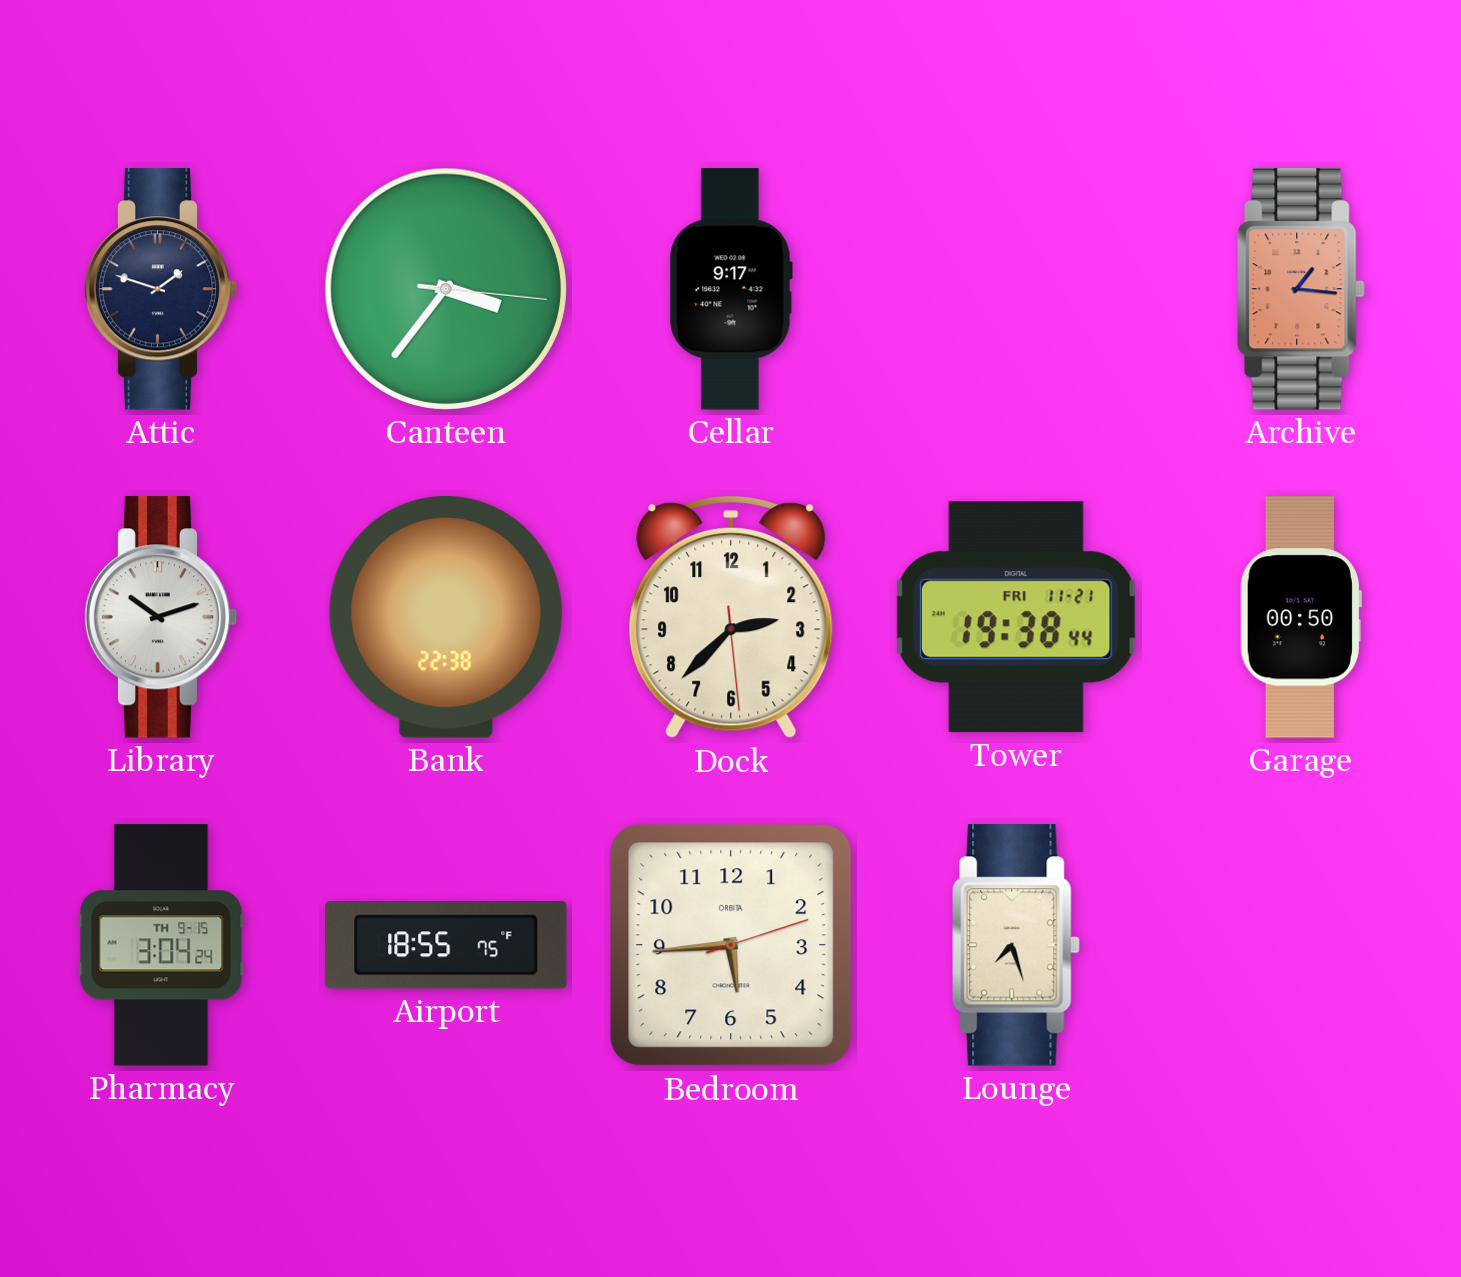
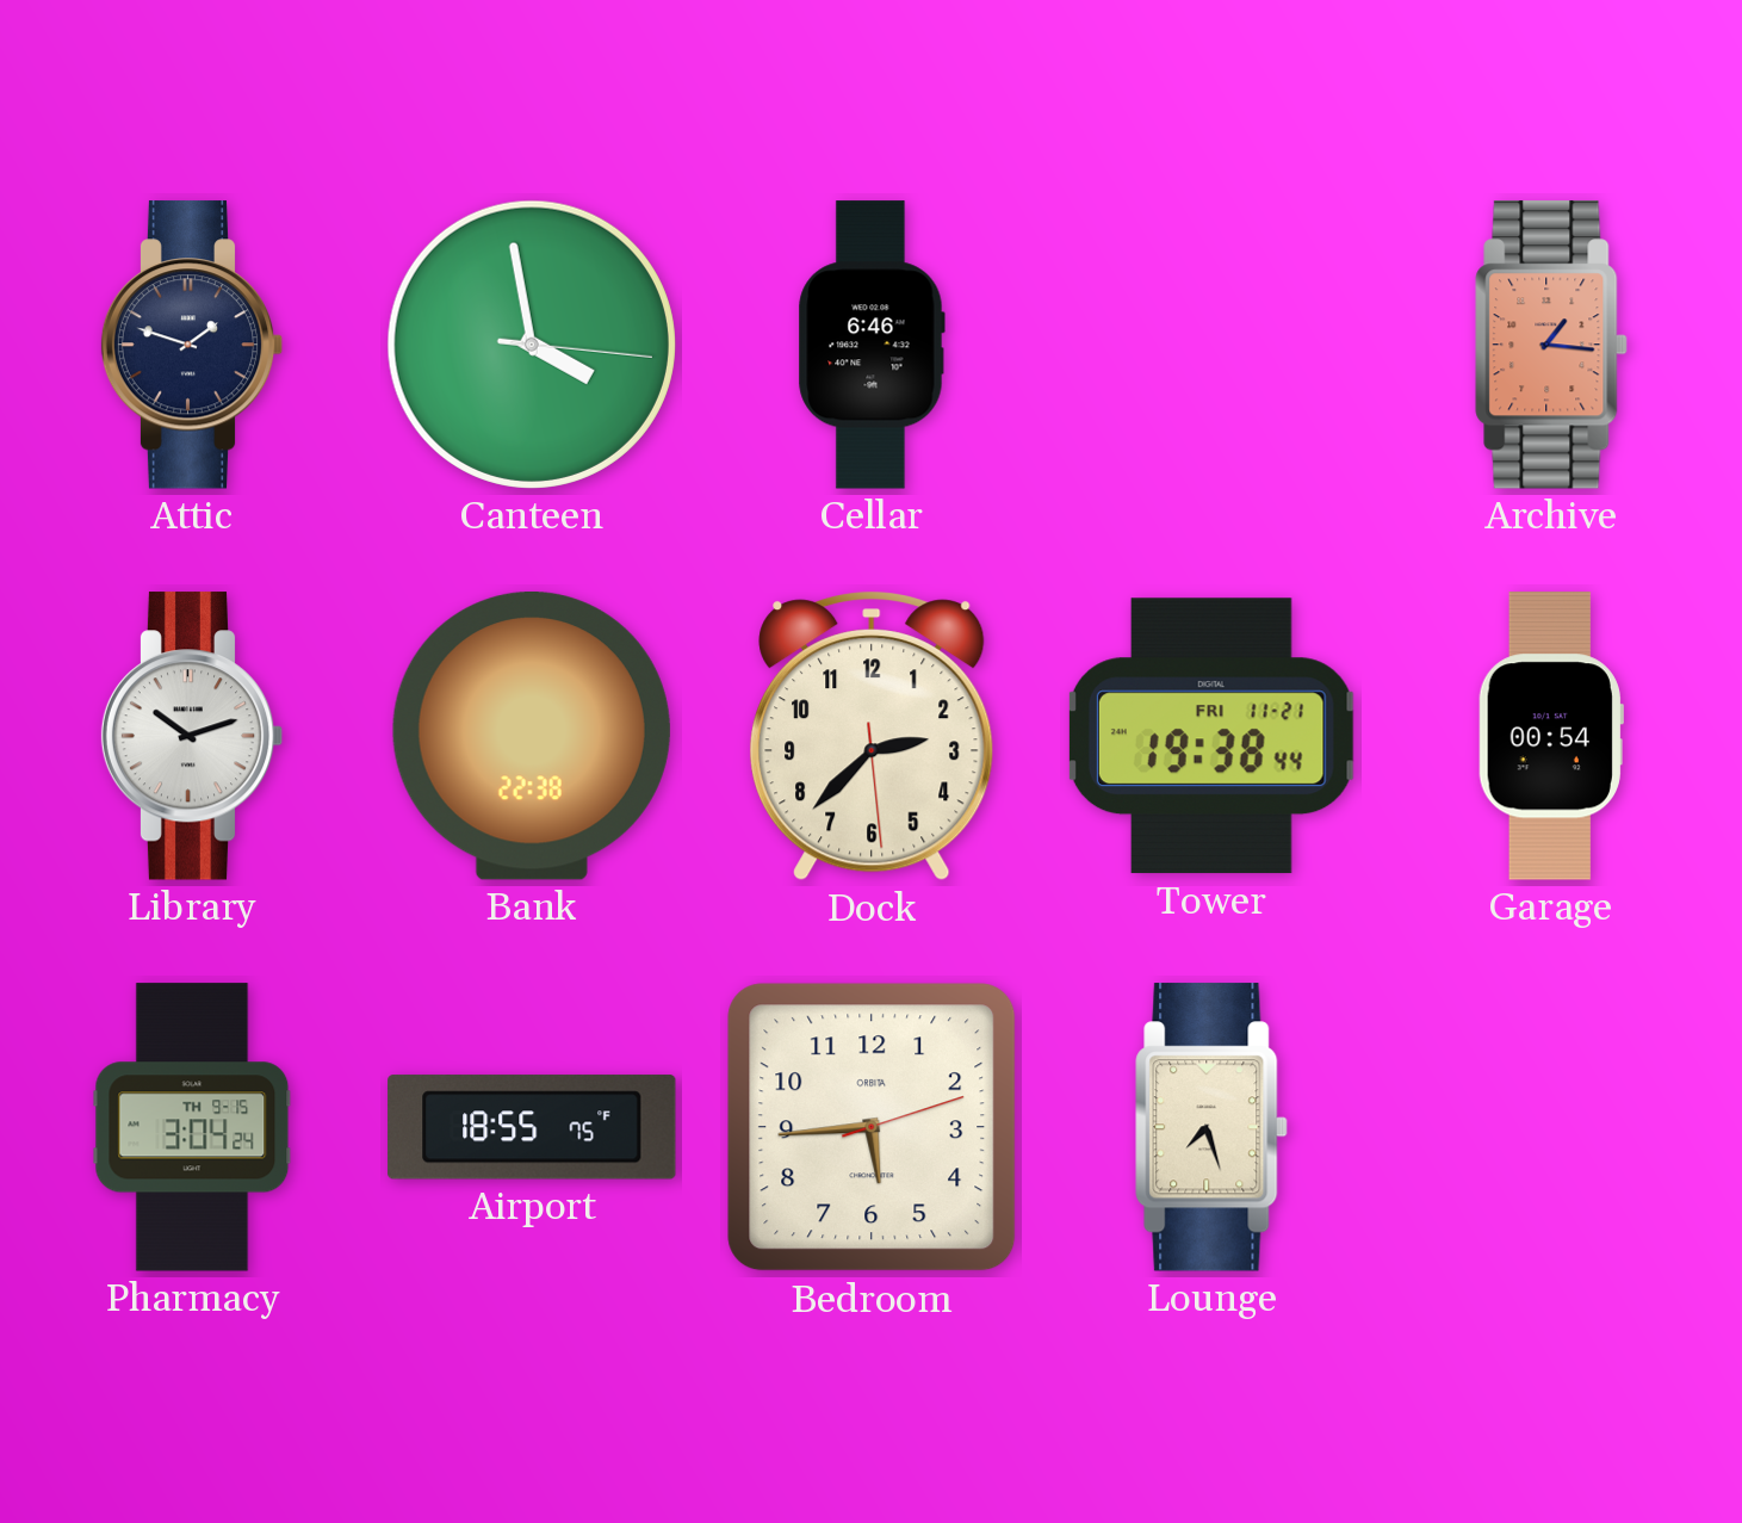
Canteen: 3:36 -> 3:58 (532, 345)
Cellar: 9:17 -> 6:46 (872, 345)
Garage: 00:50 -> 00:54 (1551, 736)
